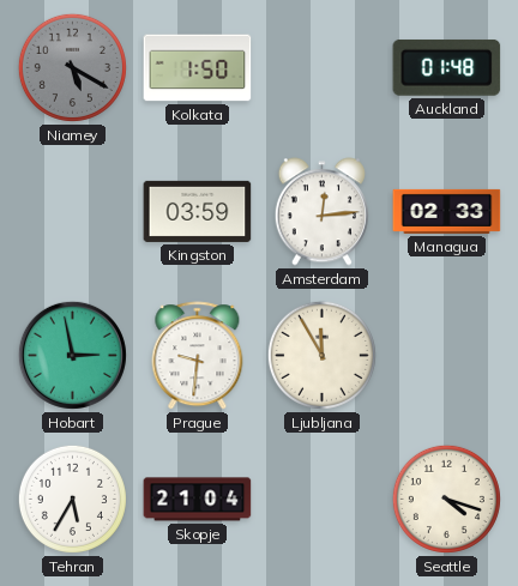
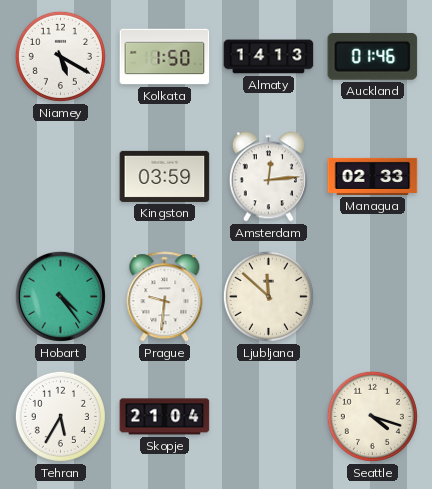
Niamey dial: grey -> white (60, 56)
Almaty: none -> 14:13 (269, 57)
Auckland: 01:48 -> 01:46 (373, 56)
Hobart: 2:58 -> 4:24 (60, 296)
Ljubljana: 11:55 -> 11:52 (268, 296)
